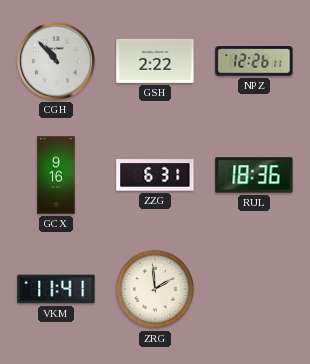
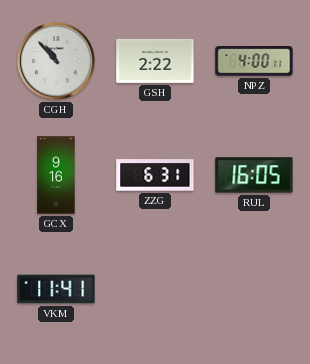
NPZ: 12:26 -> 4:00 (254, 61)
RUL: 18:36 -> 16:05 (254, 175)
ZRG: 1:59 -> none (155, 289)
